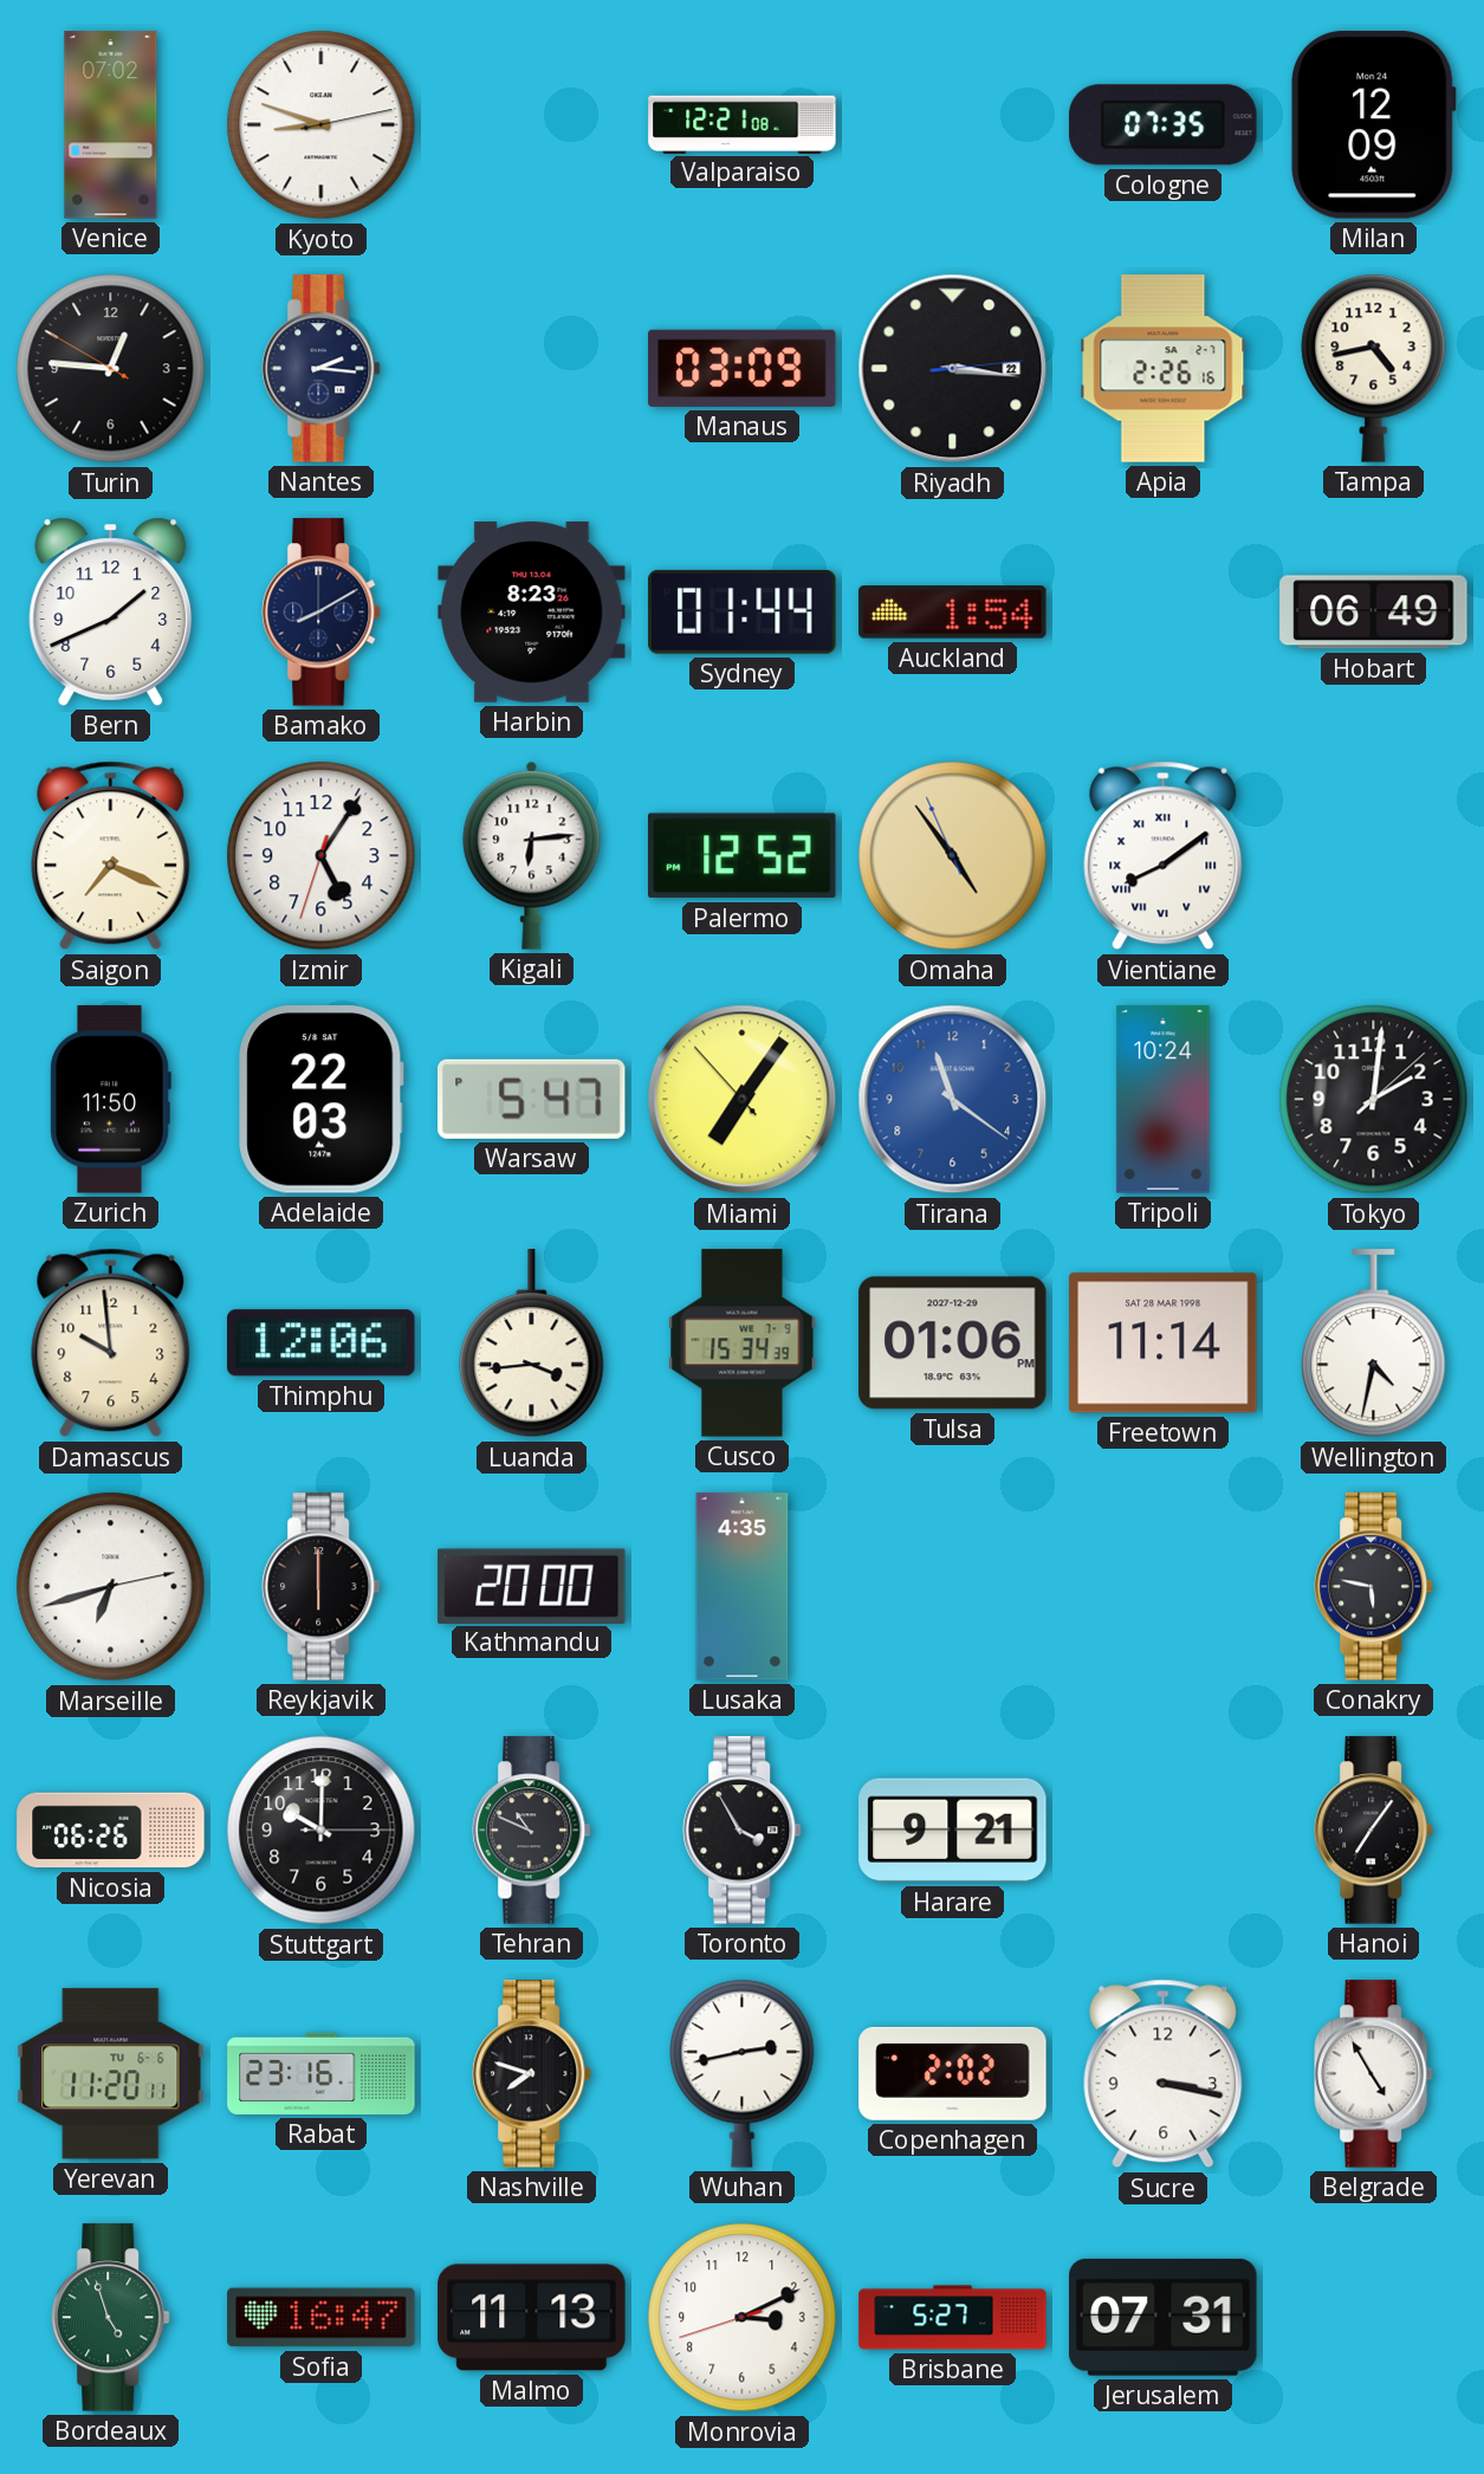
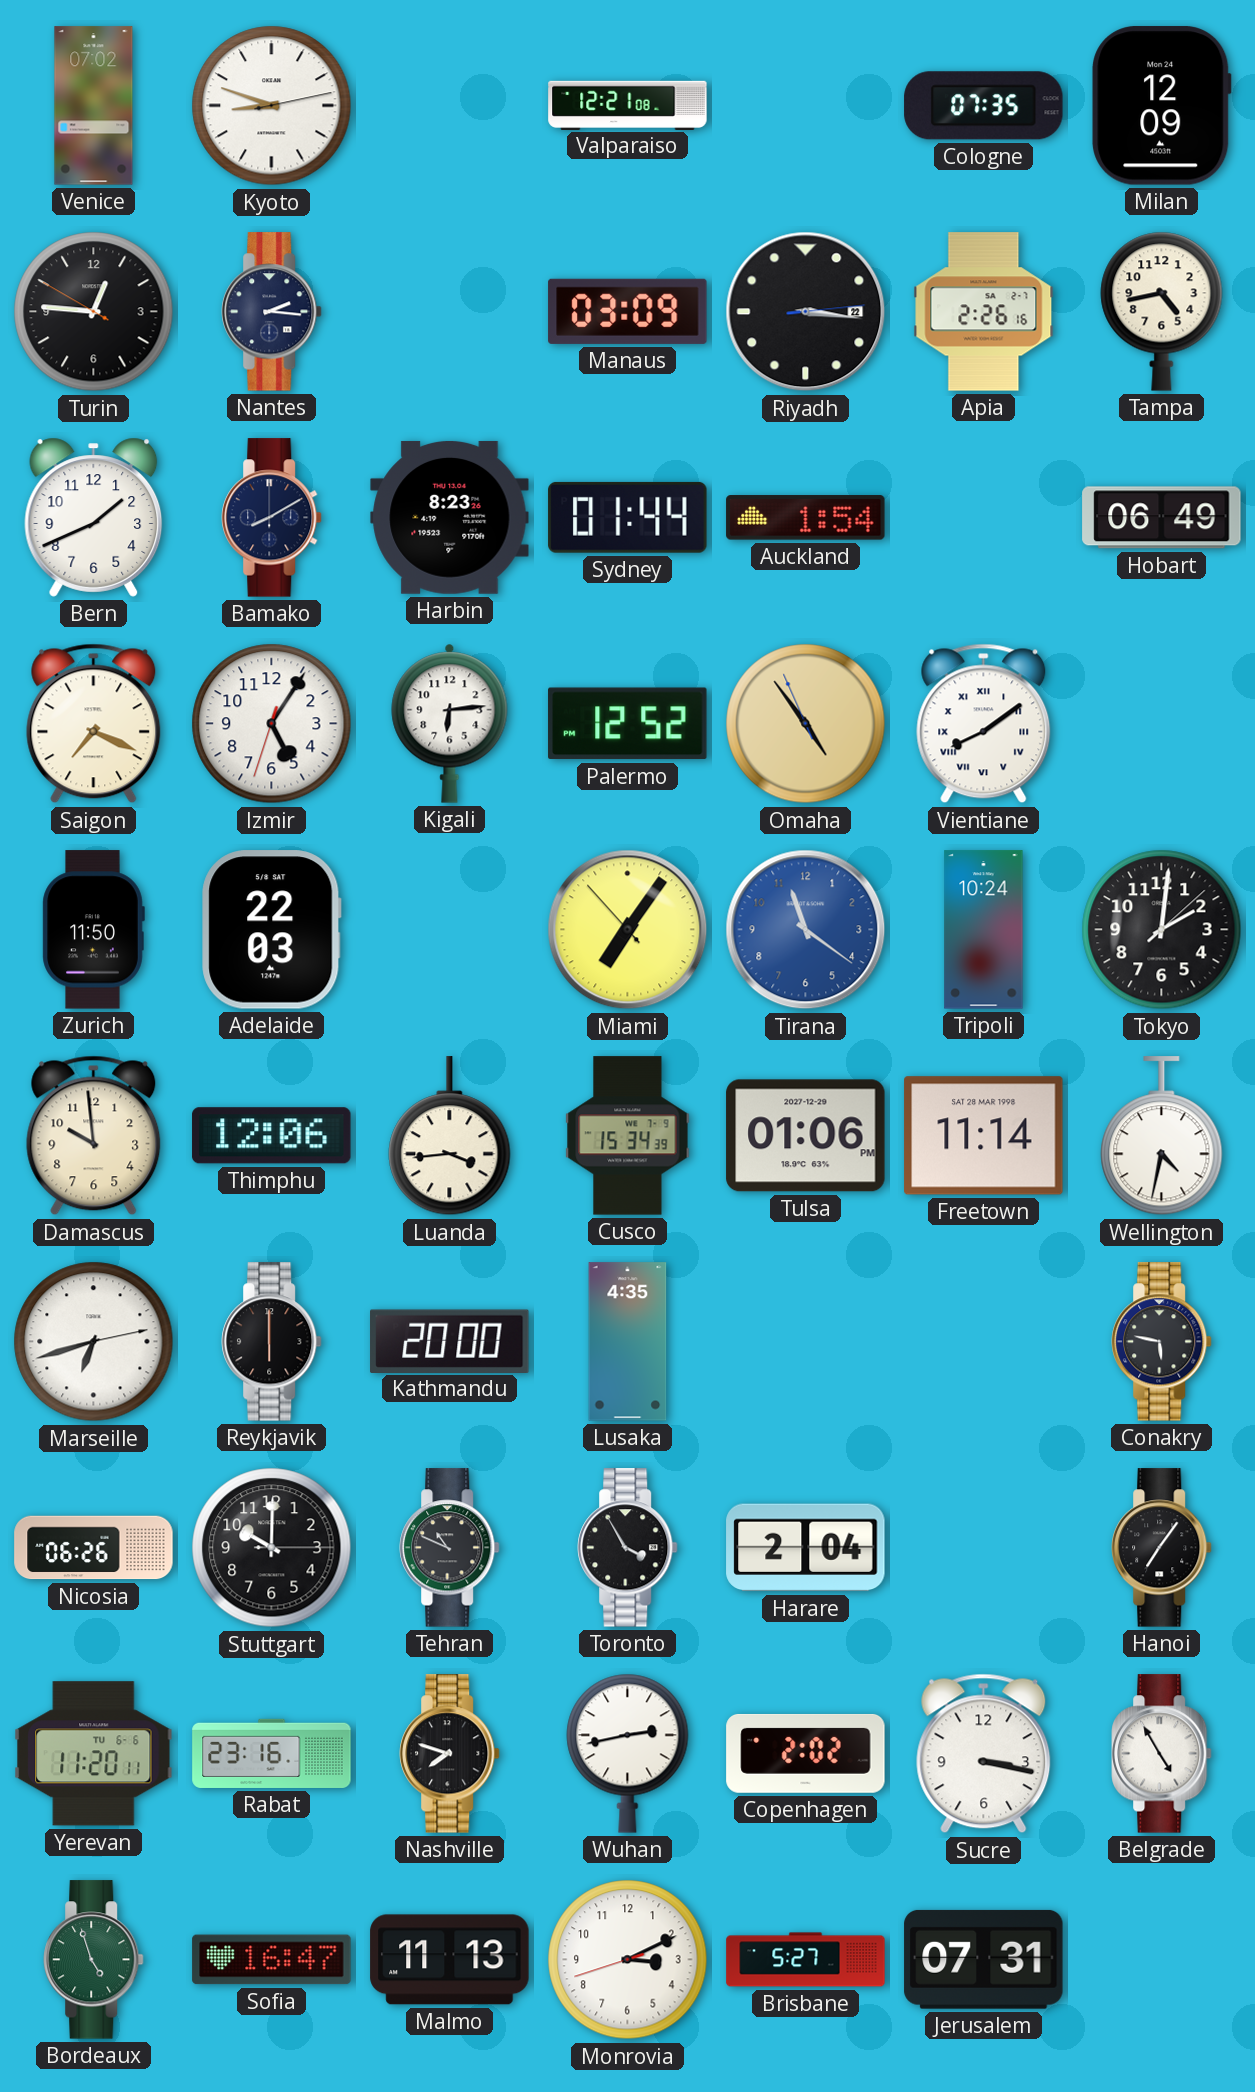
Warsaw: 5:47 -> none (532, 1099)
Harare: 9:21 -> 2:04 (806, 1548)
